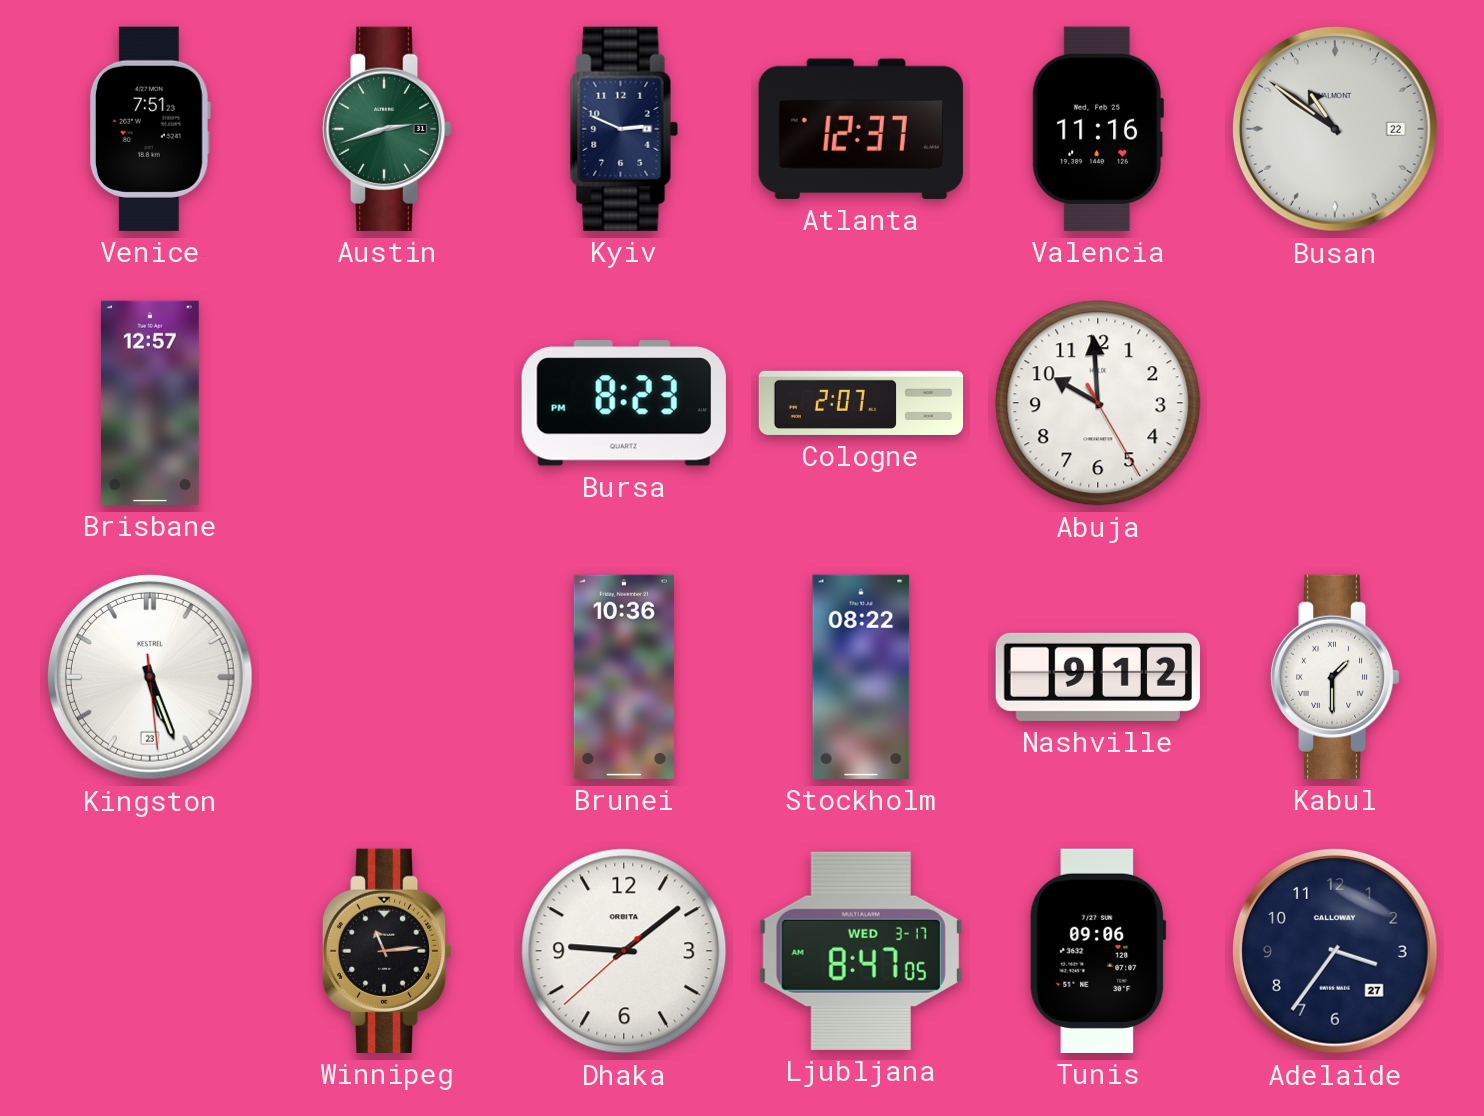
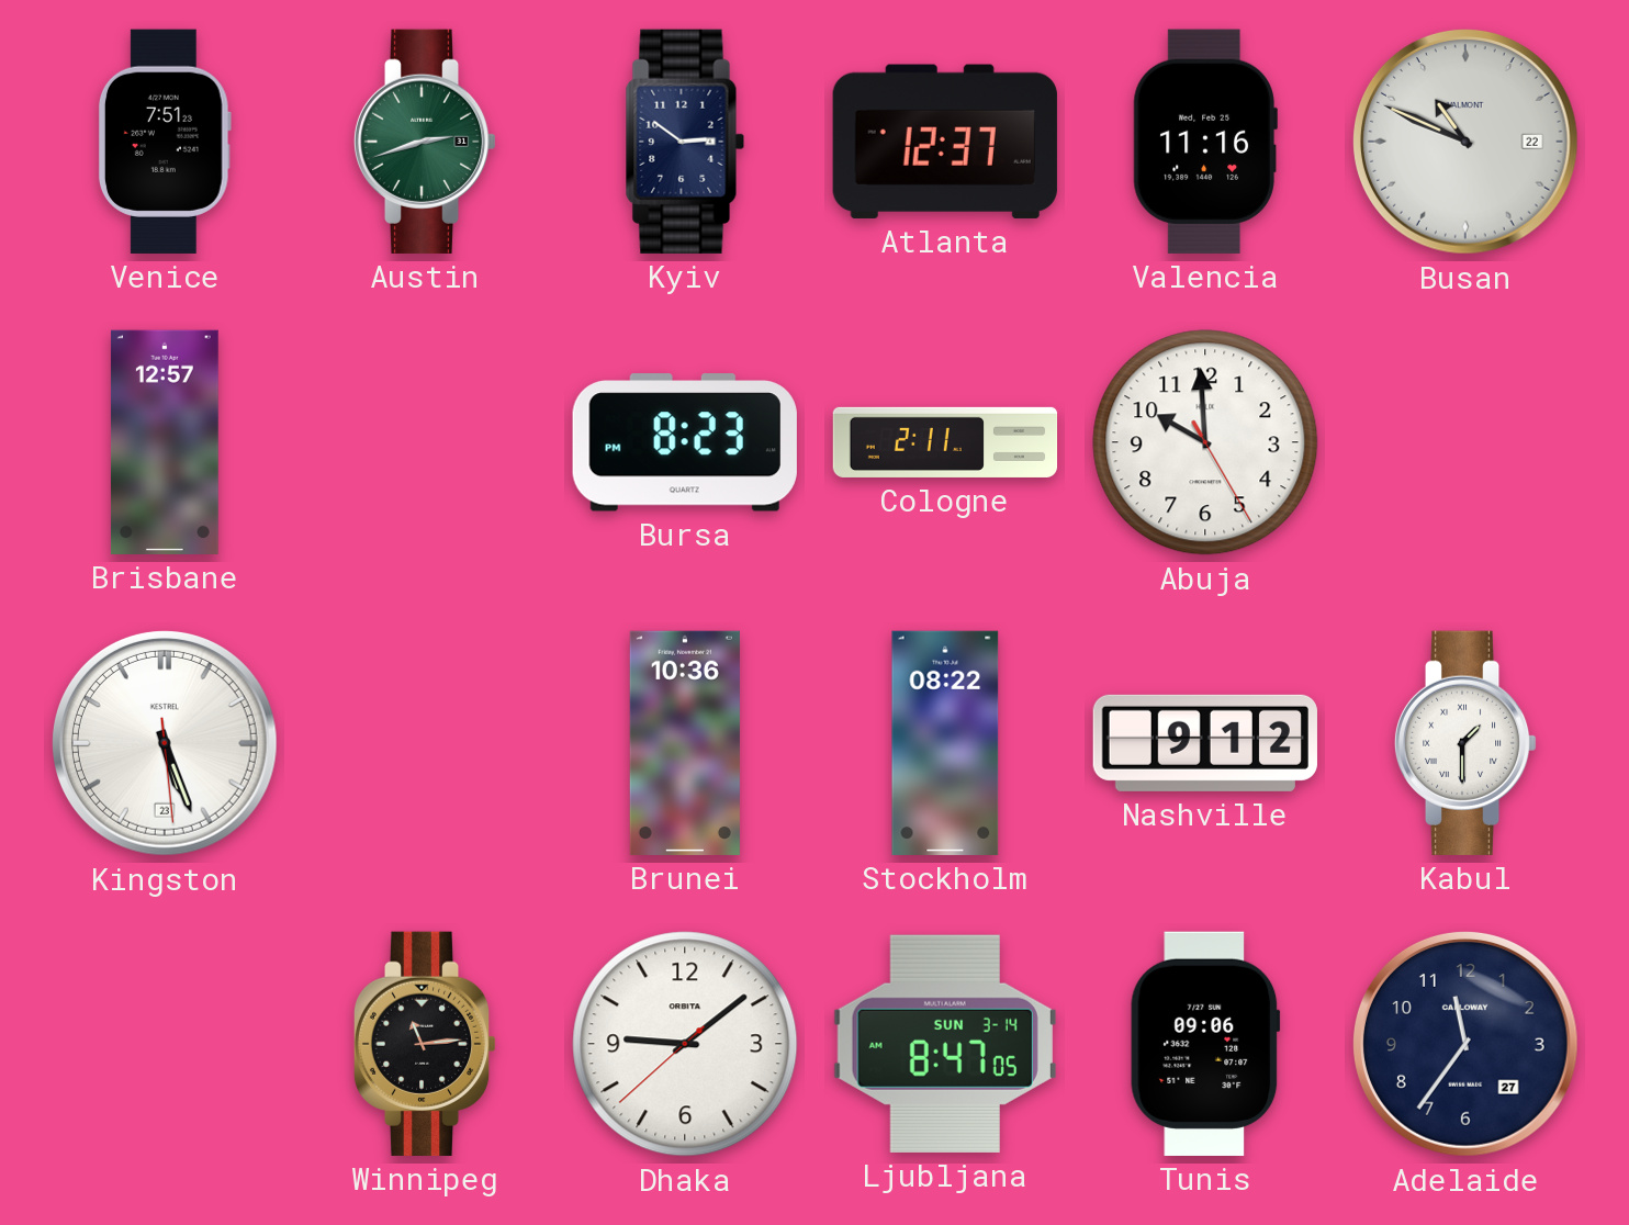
Kyiv: 2:49 -> 2:51 (685, 142)
Busan: 10:51 -> 10:49 (1465, 142)
Cologne: 2:07 -> 2:11 (945, 442)
Ljubljana date: WED 3-17 -> SUN 3-14 (945, 1044)
Adelaide: 3:36 -> 11:36 (1465, 1044)
